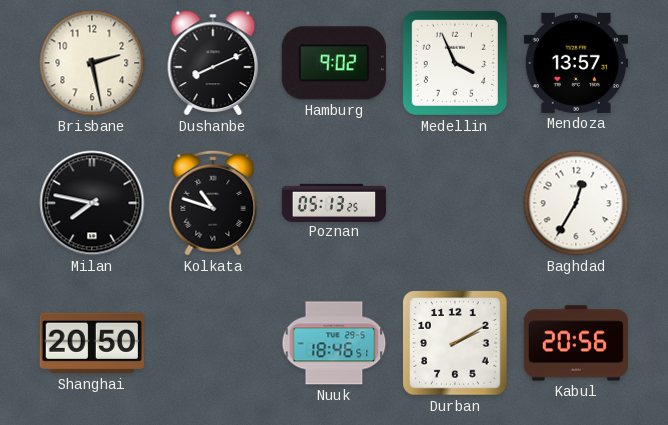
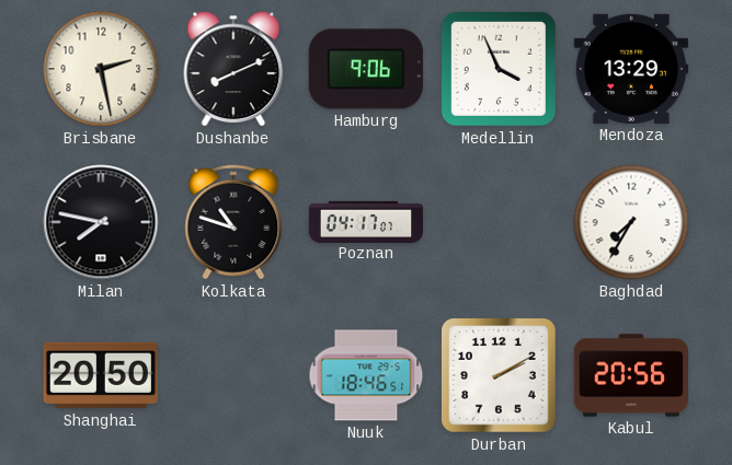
Hamburg: 9:02 -> 9:06 (366, 69)
Mendoza: 13:57 -> 13:29 (630, 69)
Poznan: 05:13 -> 04:17 (366, 221)
Baghdad: 12:35 -> 7:35 (631, 222)
